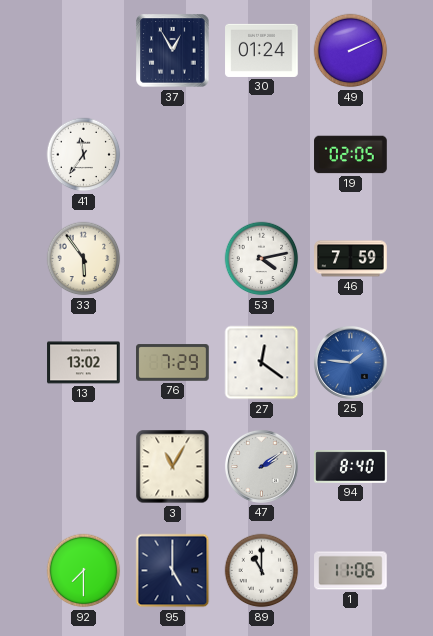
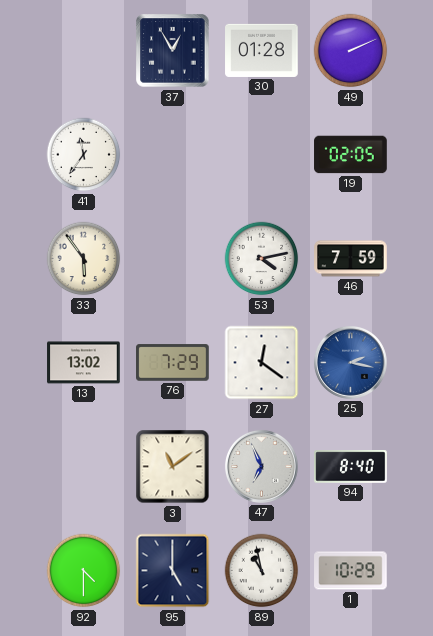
30: 01:24 -> 01:28 (262, 50)
25: 1:46 -> 2:17 (350, 362)
3: 11:05 -> 11:09 (173, 467)
47: 2:09 -> 6:56 (261, 466)
92: 7:30 -> 4:30 (84, 571)
89: 11:00 -> 10:58 (262, 571)
1: 11:06 -> 10:29 (351, 571)
